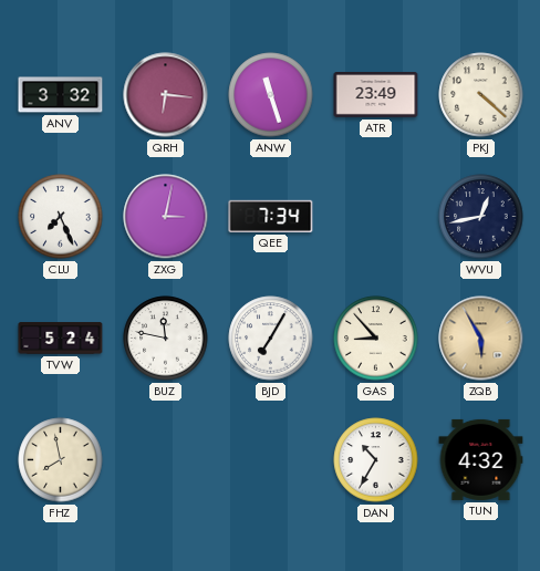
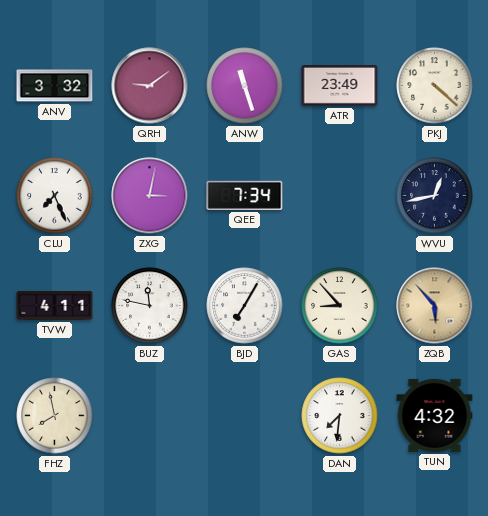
QRH: 6:16 -> 9:09 (150, 86)
TVW: 5:24 -> 4:11 (55, 306)
ZQB: 5:55 -> 5:53 (435, 306)
DAN: 10:35 -> 7:31 (340, 416)
